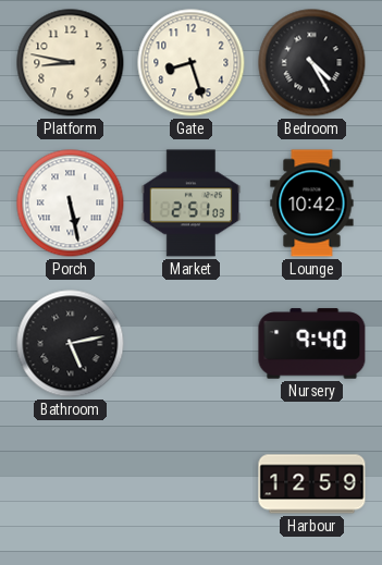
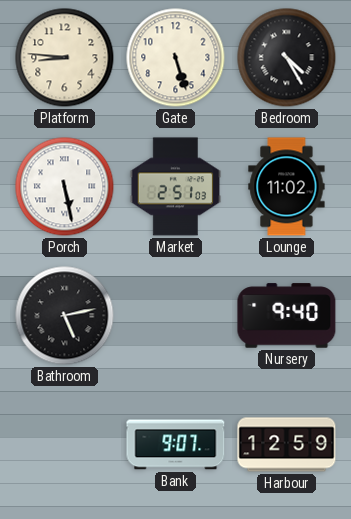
Platform: 8:47 -> 8:46 (65, 58)
Gate: 8:27 -> 5:27 (176, 58)
Lounge: 10:42 -> 11:02 (287, 187)
Bank: none -> 9:07 (176, 445)
